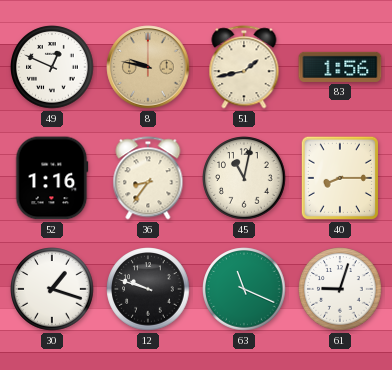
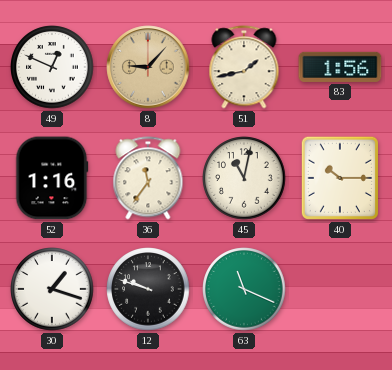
8: 9:47 -> 9:07 (148, 67)
36: 8:36 -> 11:36 (148, 178)
40: 8:15 -> 10:15 (340, 178)
61: 9:03 -> none (340, 289)
